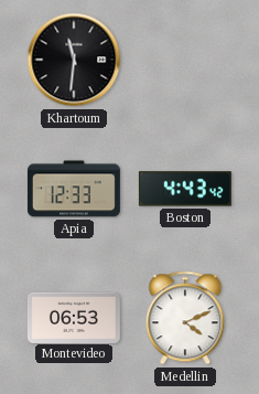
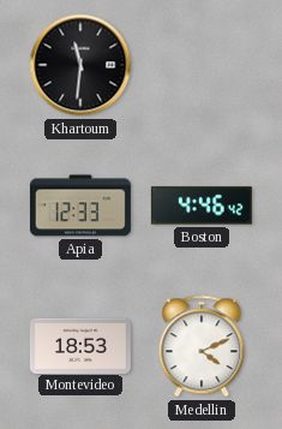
Boston: 4:43 -> 4:46 (202, 205)
Montevideo: 06:53 -> 18:53 (80, 345)
